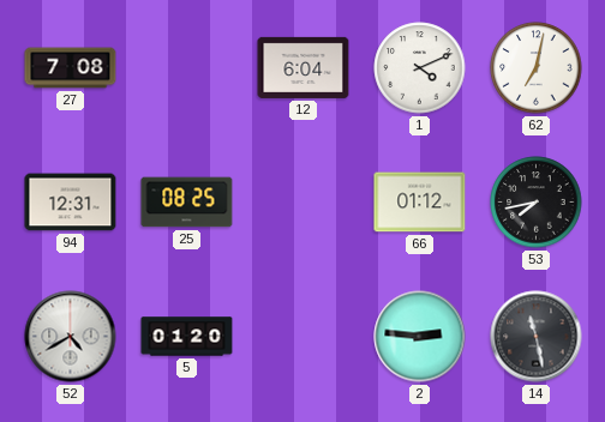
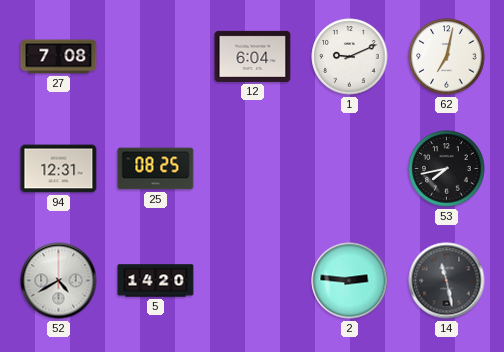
1: 4:11 -> 9:11 (350, 57)
66: 01:12 -> none (420, 203)
5: 01:20 -> 14:20 (156, 281)
